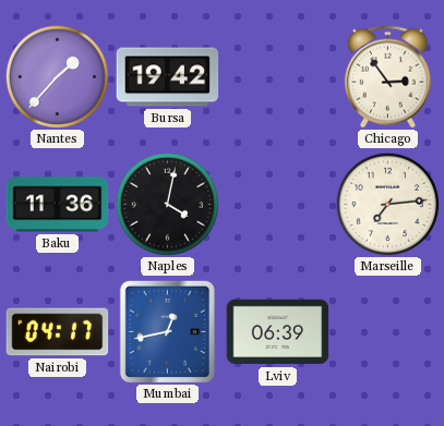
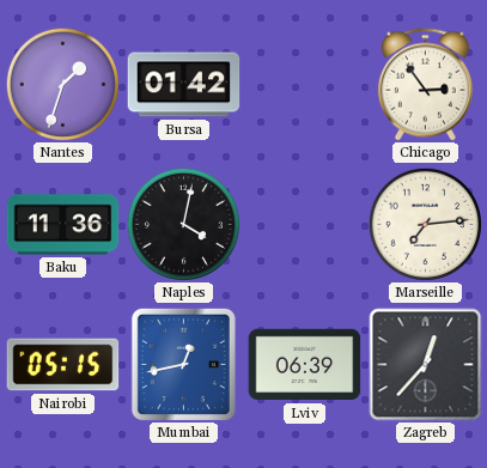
Nantes: 1:37 -> 1:33 (62, 84)
Bursa: 19:42 -> 01:42 (184, 85)
Nairobi: 04:17 -> 05:15 (63, 365)
Zagreb: none -> 12:37 (426, 365)
